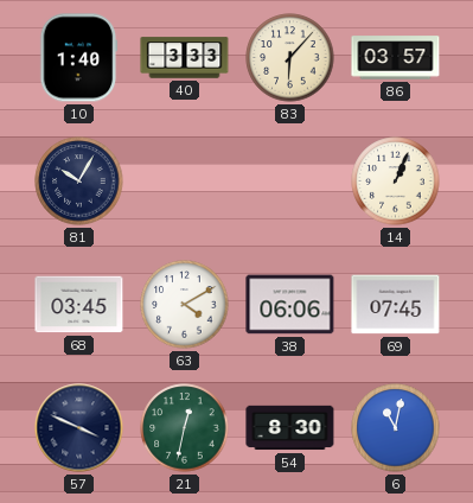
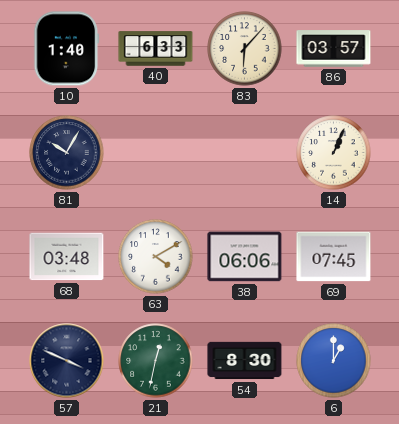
40: 3:33 -> 6:33 (156, 49)
68: 03:45 -> 03:48 (67, 257)
6: 11:02 -> 1:00 (334, 361)
